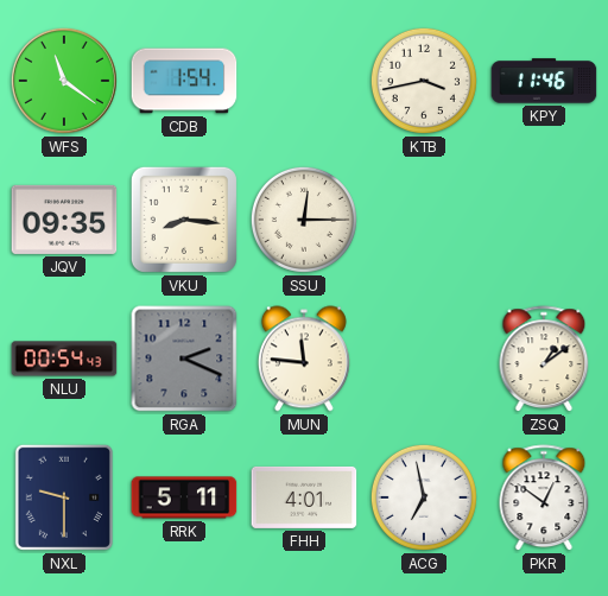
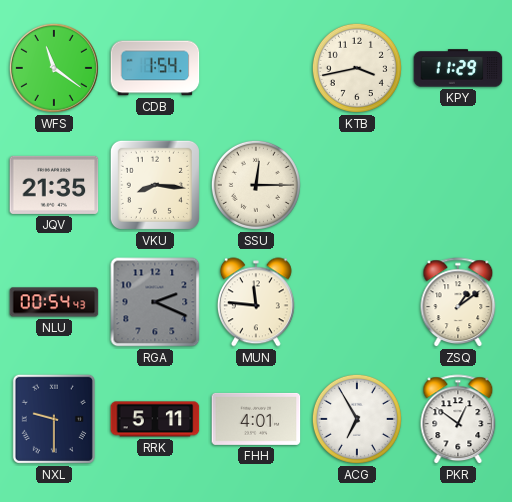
KPY: 11:46 -> 11:29 (458, 68)
JQV: 09:35 -> 21:35 (54, 185)
ACG: 6:58 -> 6:55 (357, 419)
